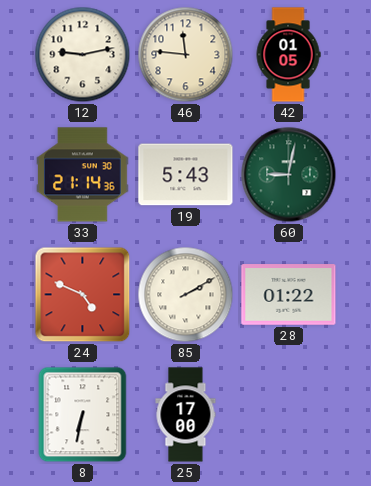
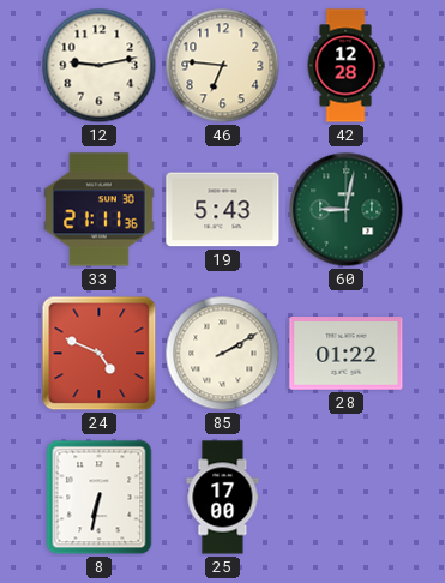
46: 11:46 -> 6:46 (223, 66)
42: 01:05 -> 12:28 (345, 66)
33: 21:14 -> 21:11 (100, 210)
